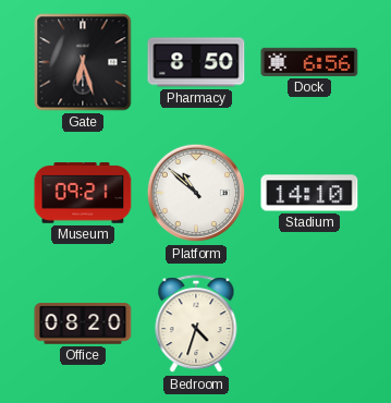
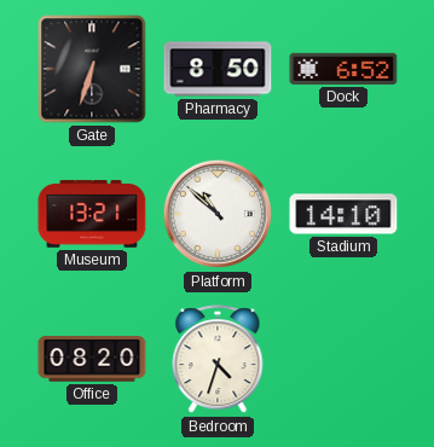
Gate: 6:27 -> 6:33 (92, 69)
Dock: 6:56 -> 6:52 (343, 69)
Museum: 09:21 -> 13:21 (92, 214)
